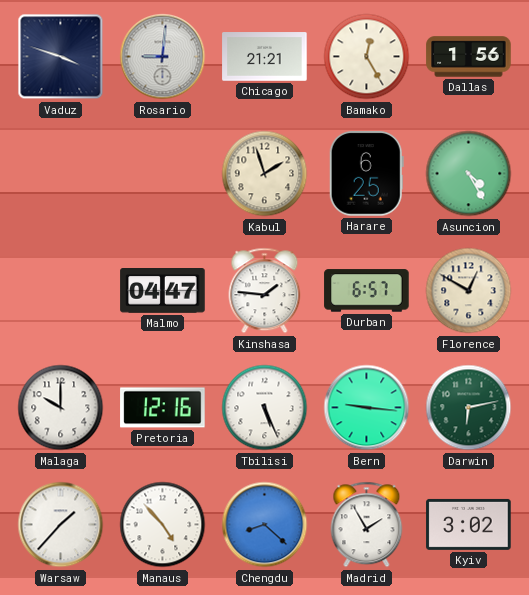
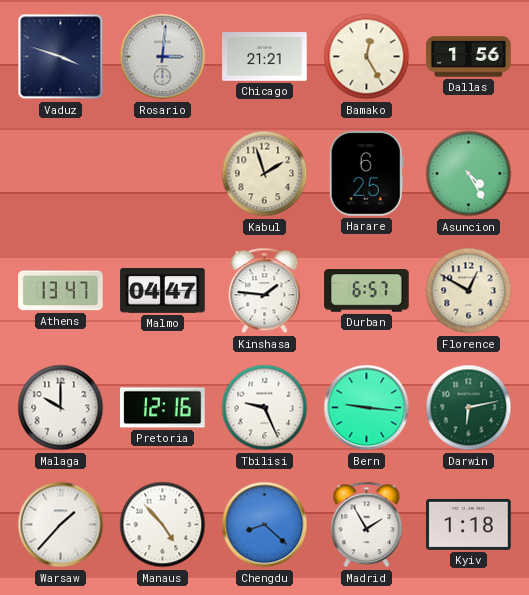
Rosario: 9:01 -> 3:01 (163, 57)
Athens: none -> 13:47 (61, 291)
Tbilisi: 5:26 -> 9:26 (265, 408)
Kyiv: 3:02 -> 1:18 (469, 524)
